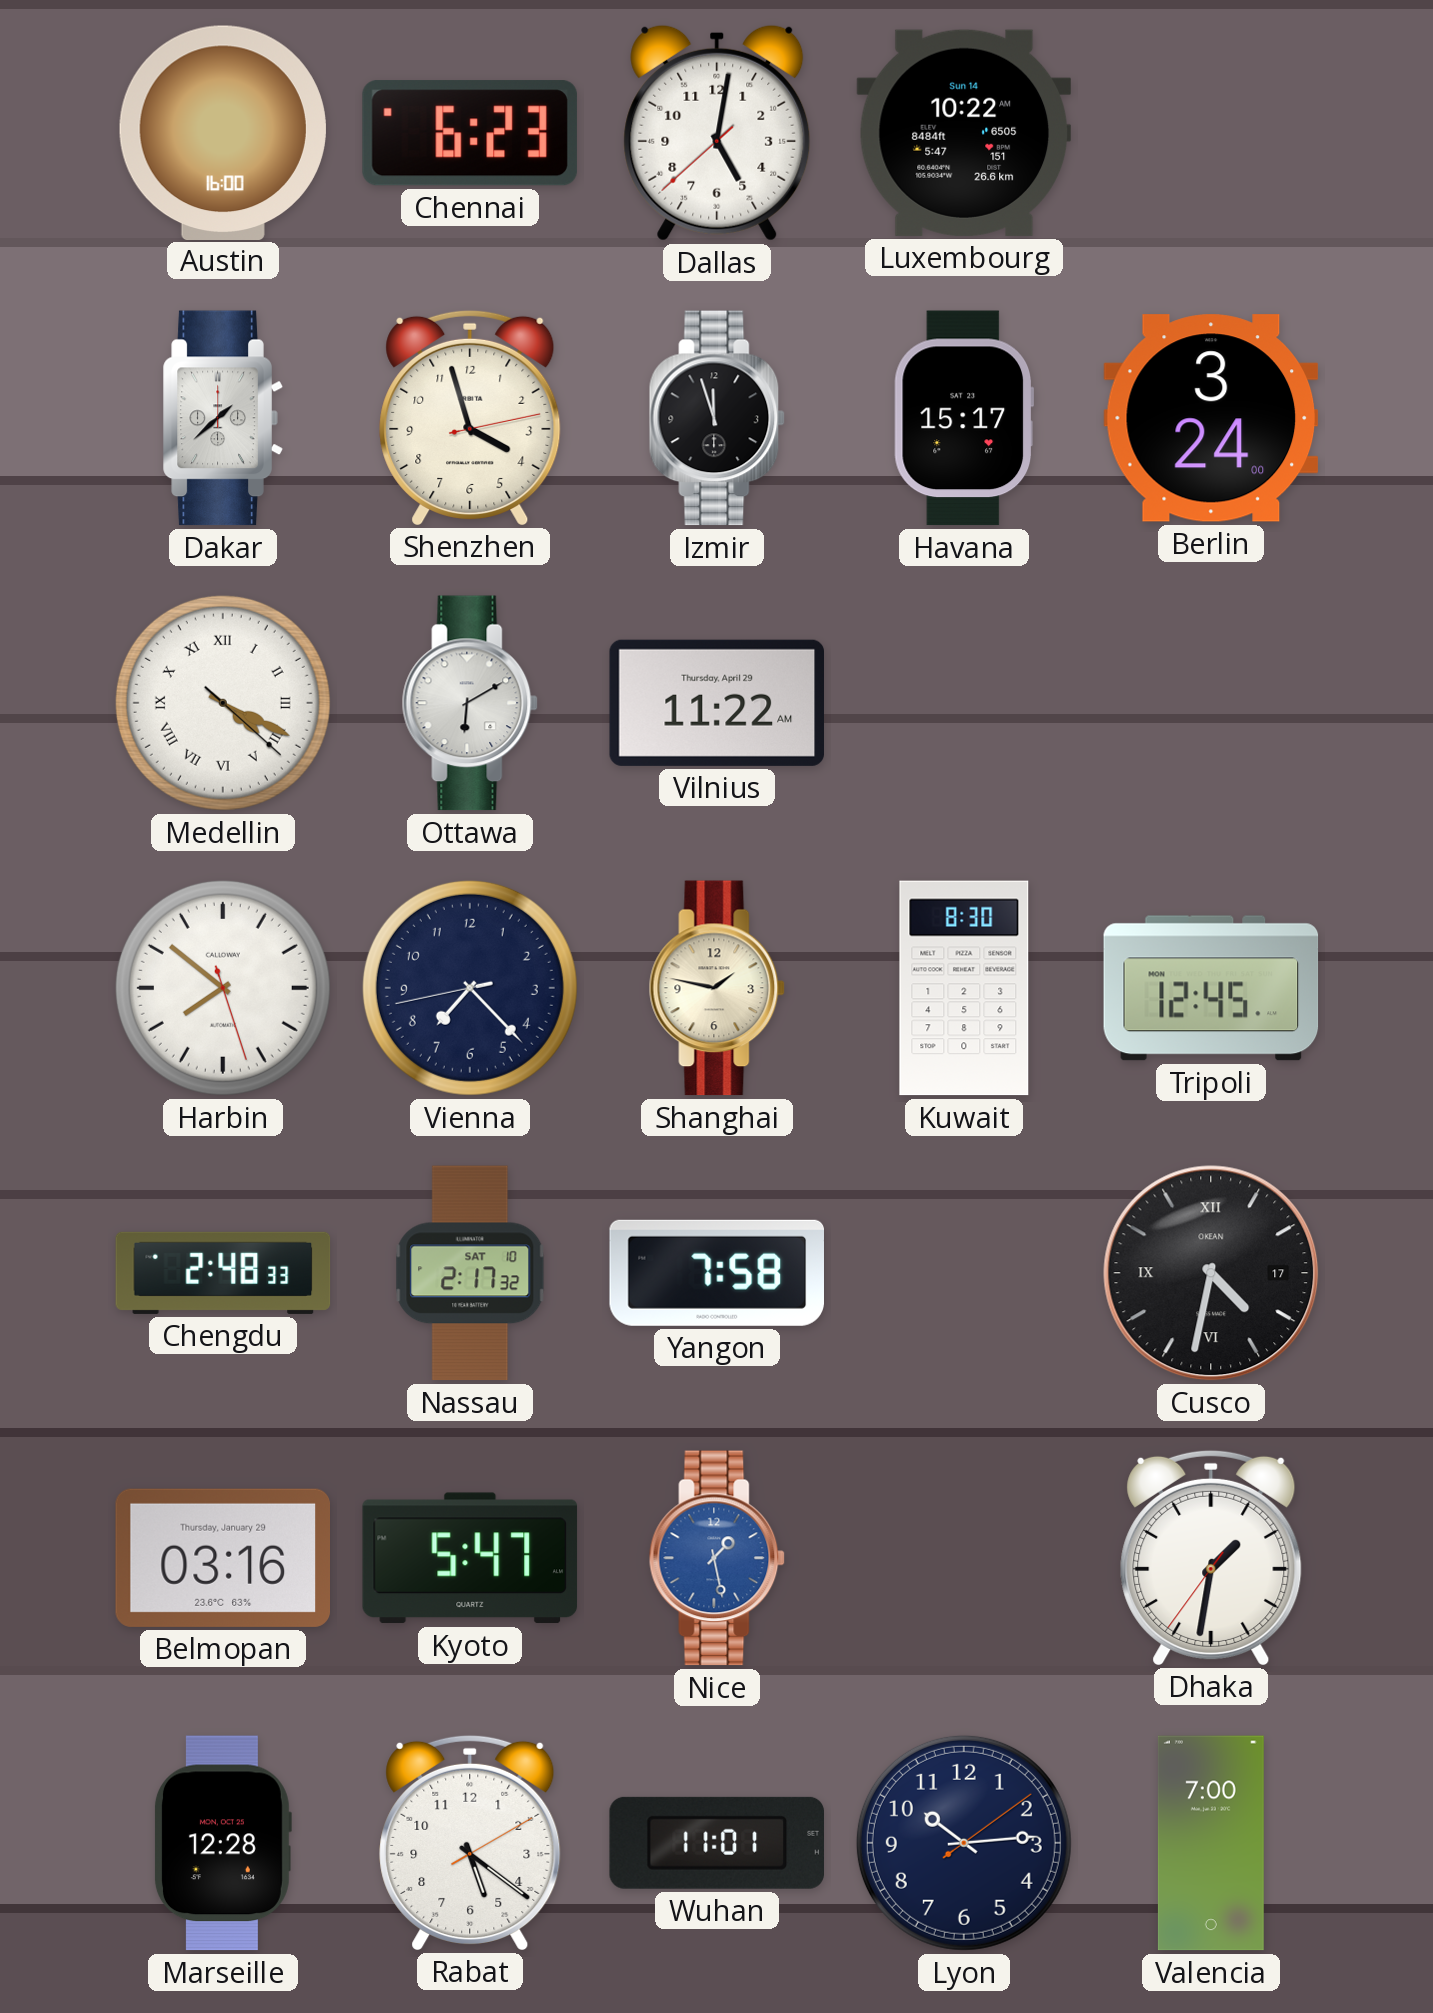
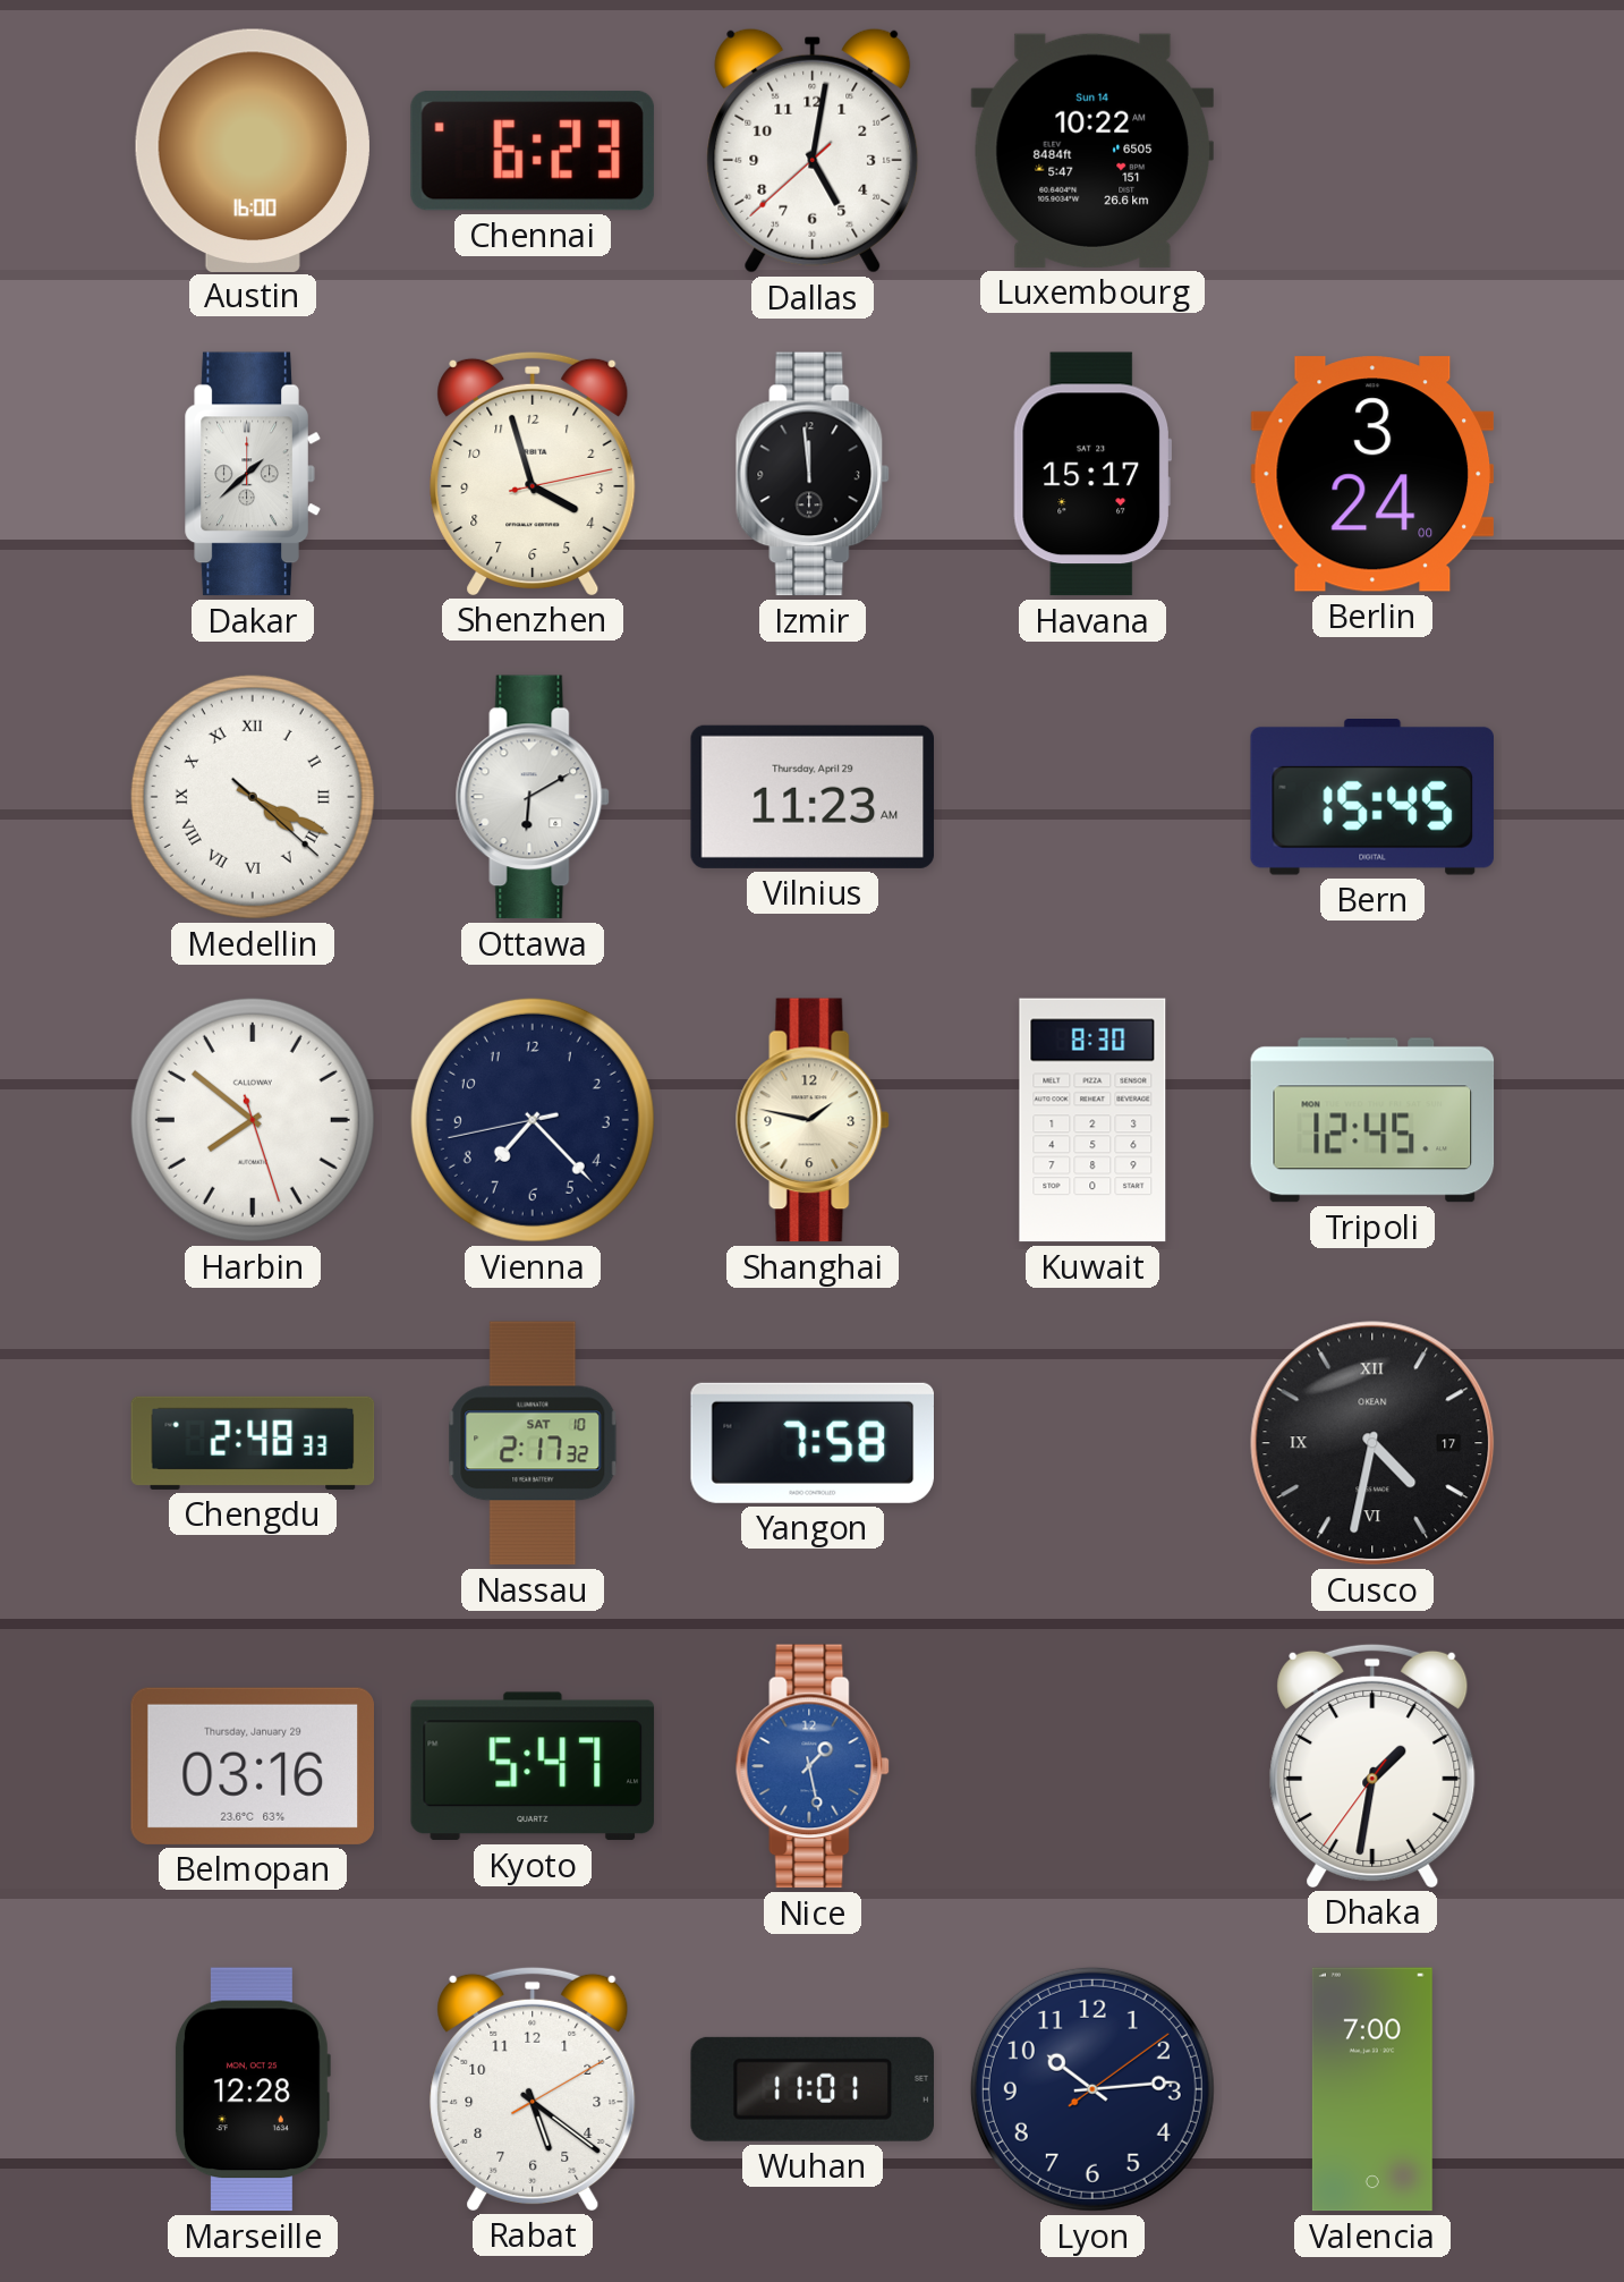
Izmir: 11:57 -> 11:59 (813, 474)
Vilnius: 11:22 -> 11:23 (811, 797)
Bern: none -> 15:45 (1371, 798)
